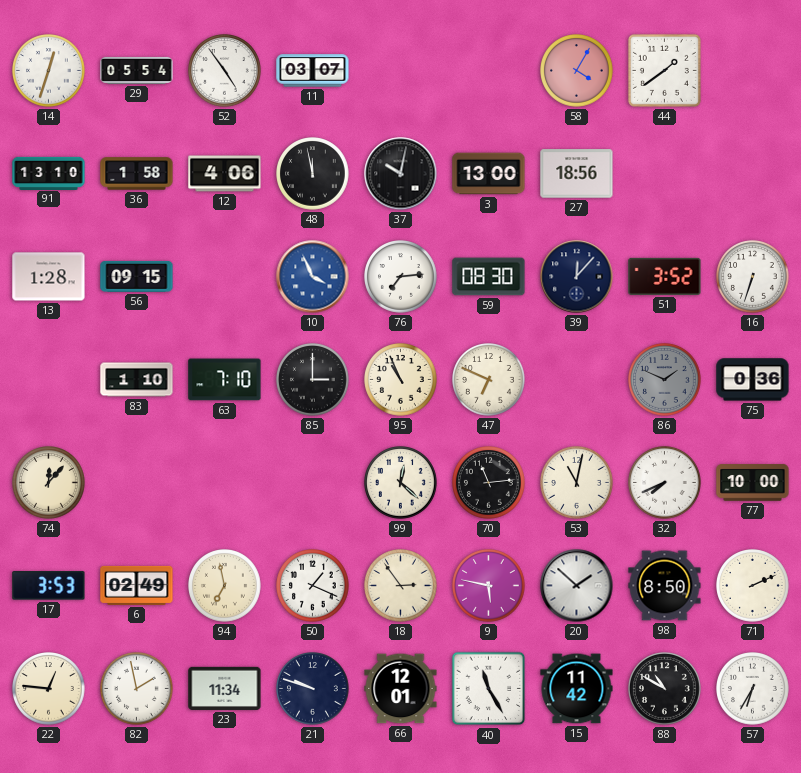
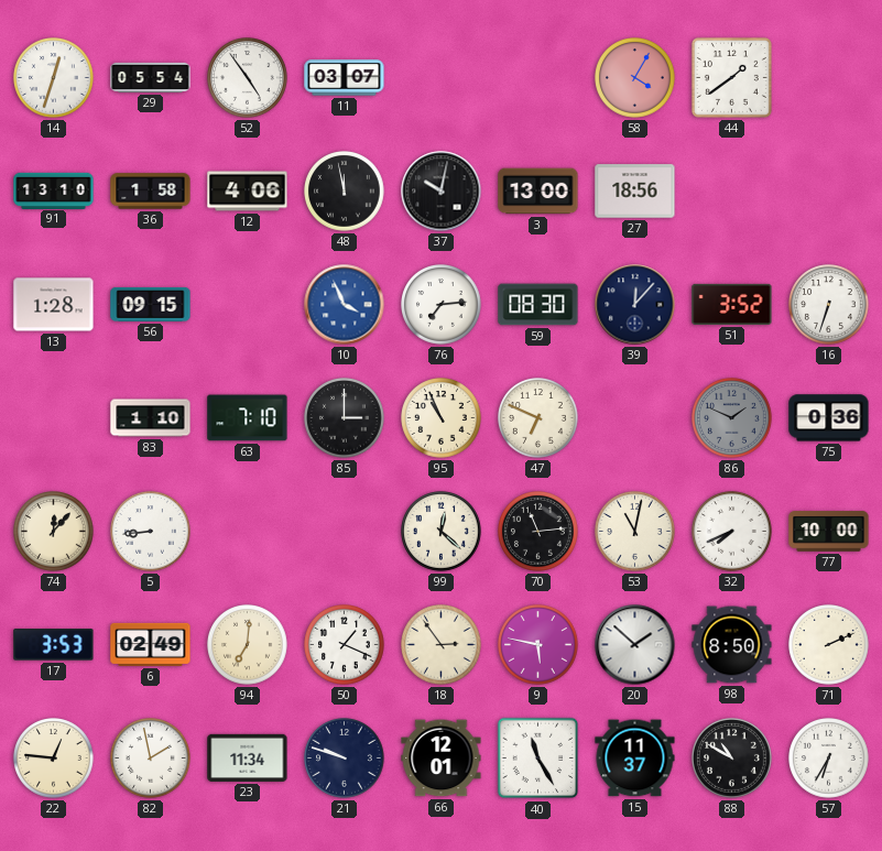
5: none -> 8:44 (151, 532)
94: 6:58 -> 7:01 (248, 645)
15: 11:42 -> 11:37 (635, 759)
